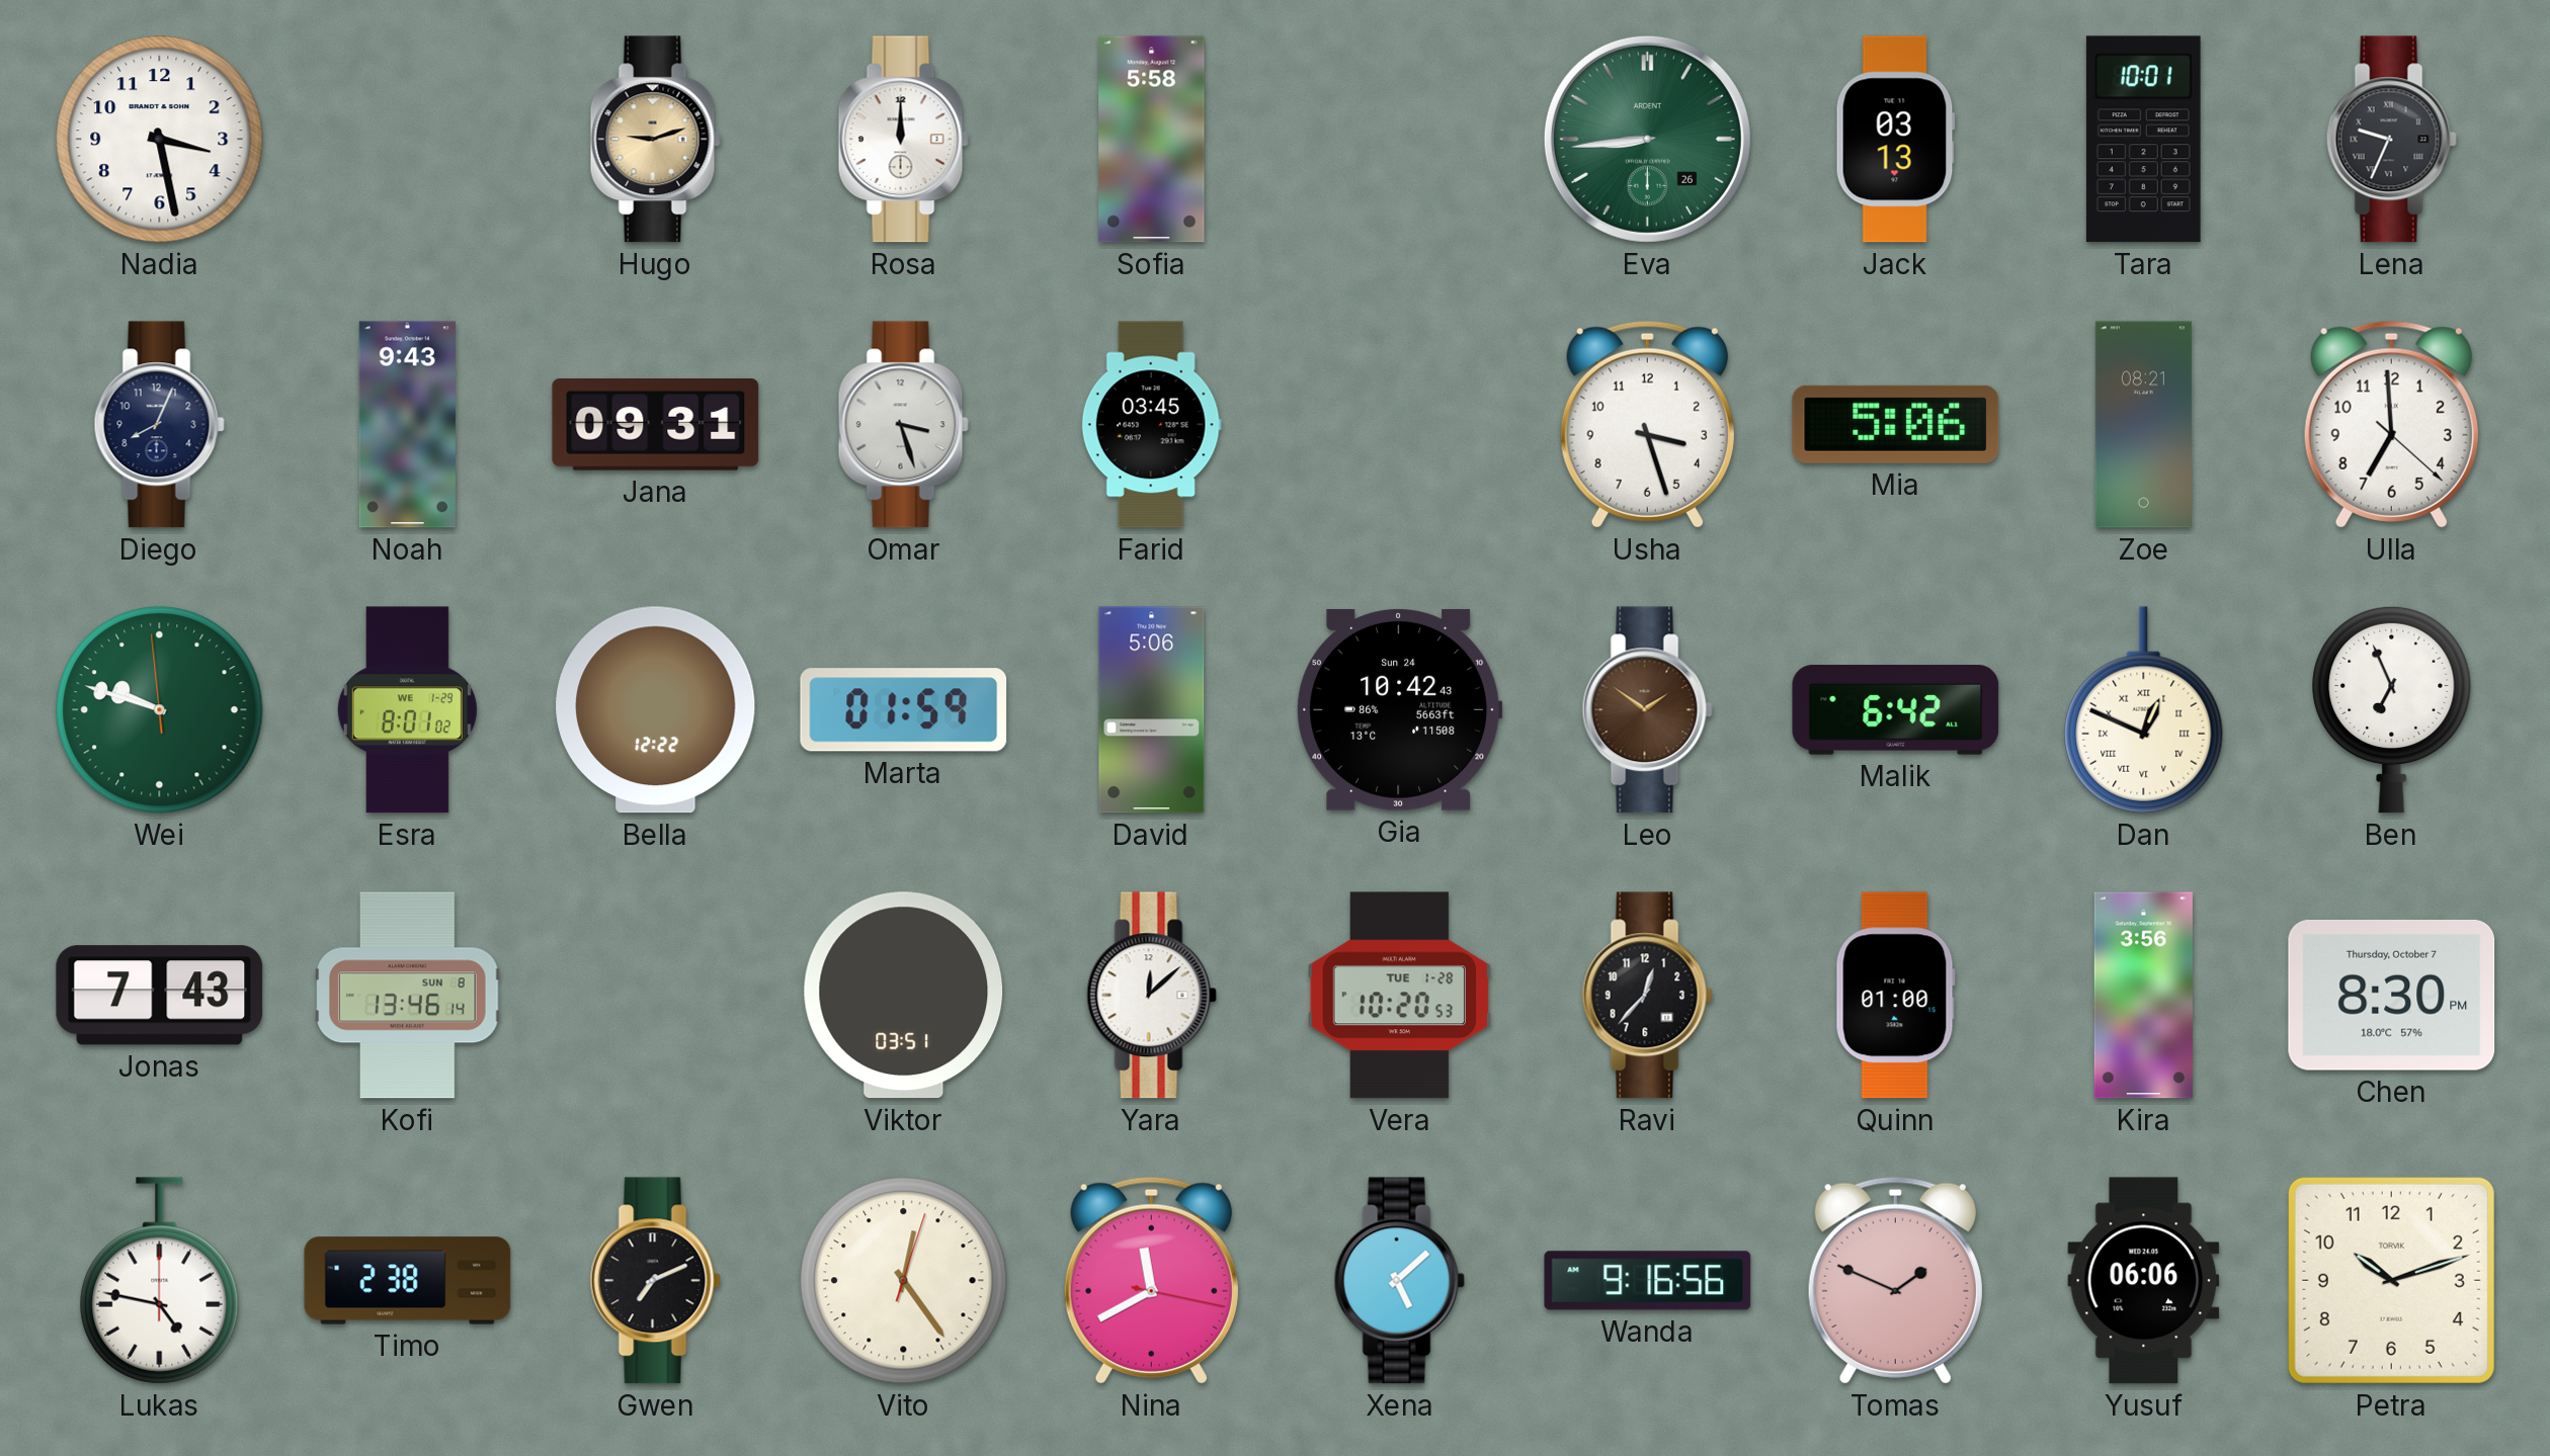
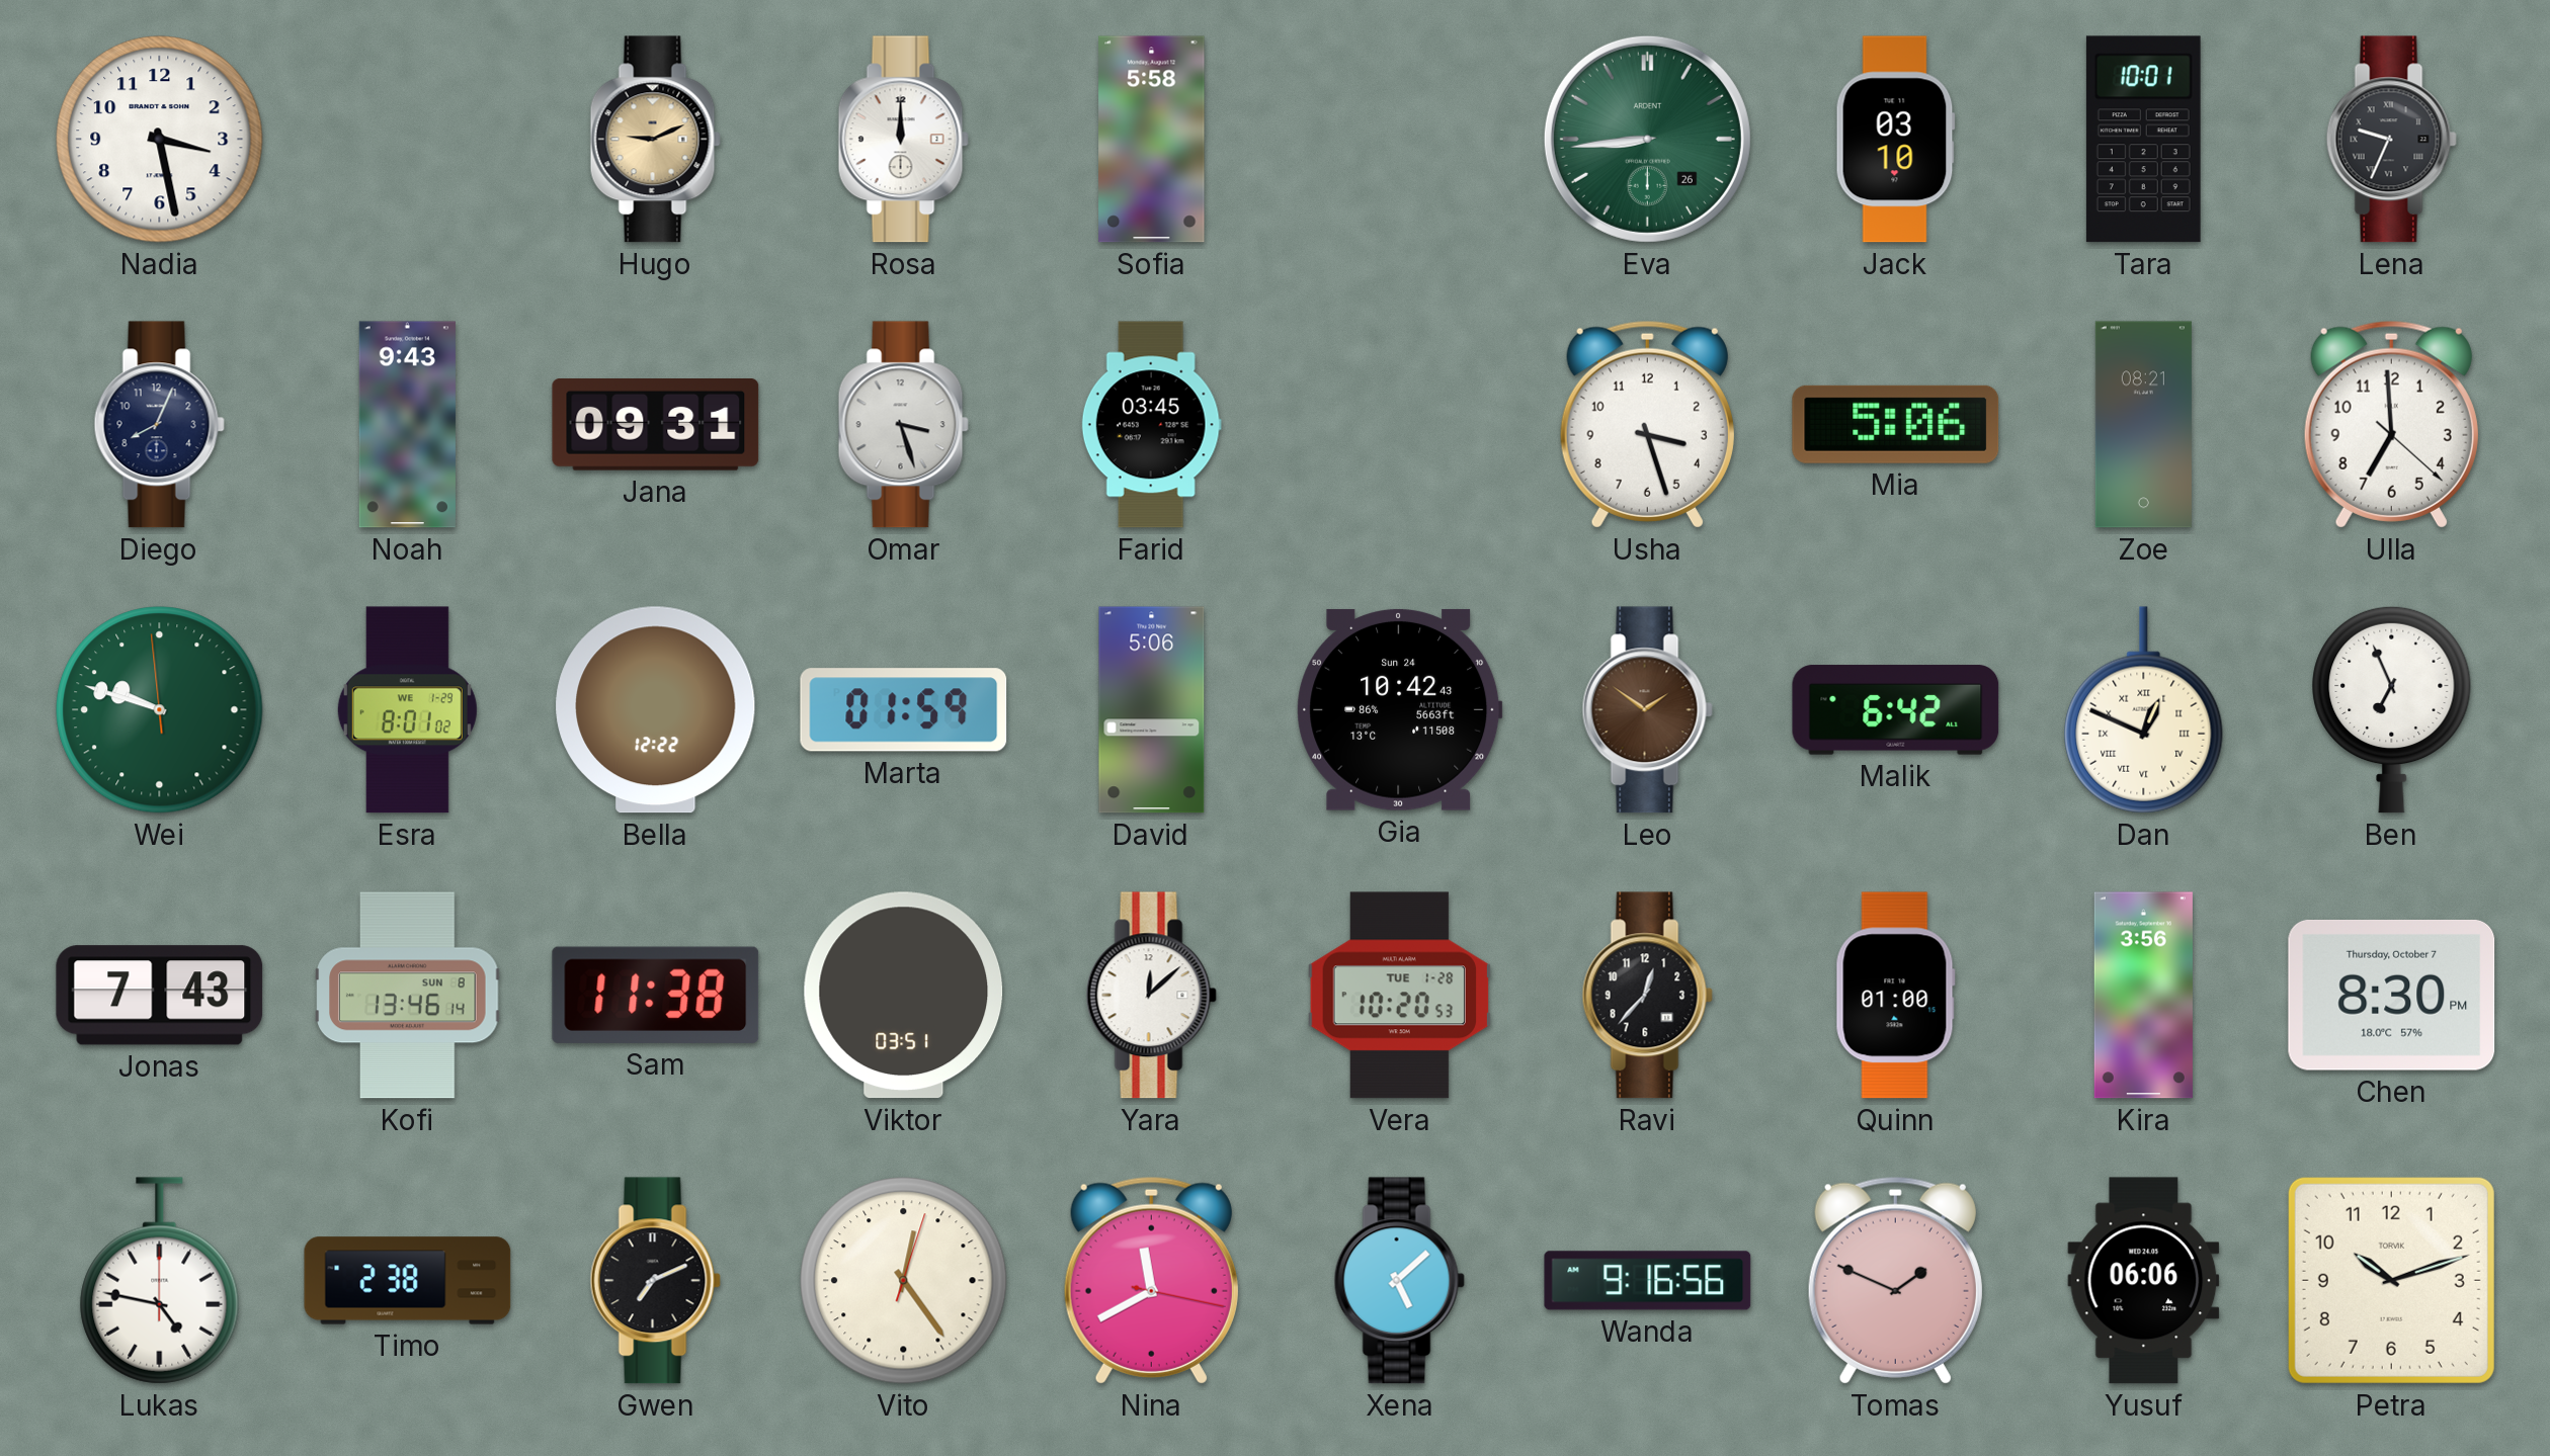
Hugo: 9:12 -> 9:11 (655, 140)
Jack: 03:13 -> 03:10 (1895, 140)
Sam: none -> 11:38 (656, 995)
